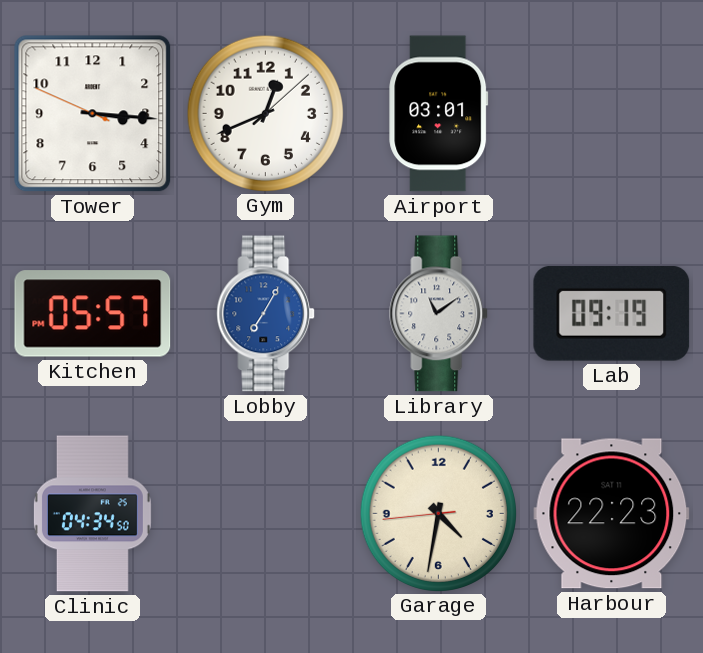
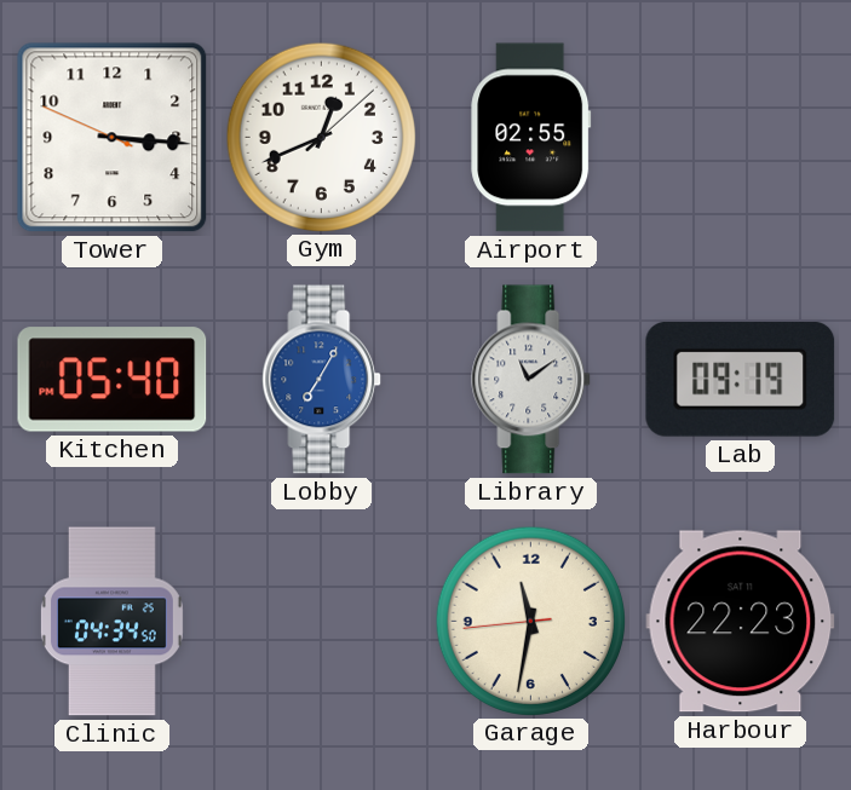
Airport: 03:01 -> 02:55 (531, 138)
Kitchen: 05:57 -> 05:40 (113, 380)
Garage: 4:31 -> 11:31 (530, 621)
